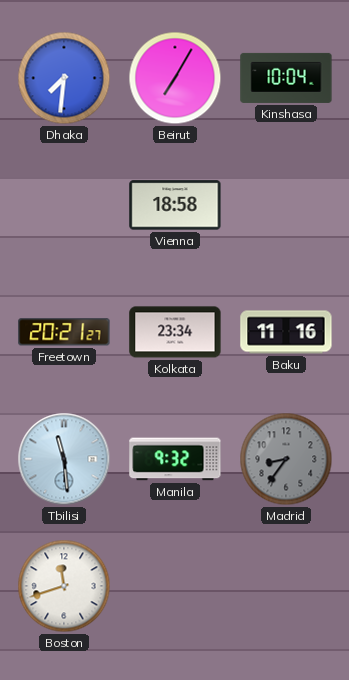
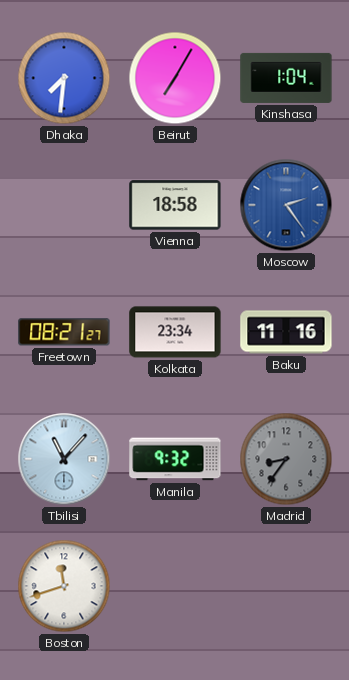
Kinshasa: 10:04 -> 1:04 (286, 78)
Moscow: none -> 2:24 (286, 205)
Freetown: 20:21 -> 08:21 (64, 332)
Tbilisi: 11:29 -> 11:07 (64, 459)
